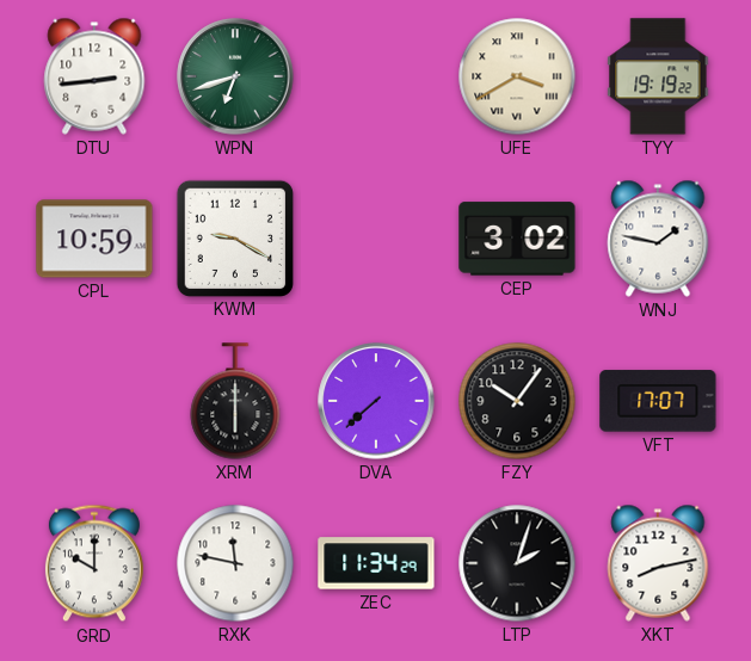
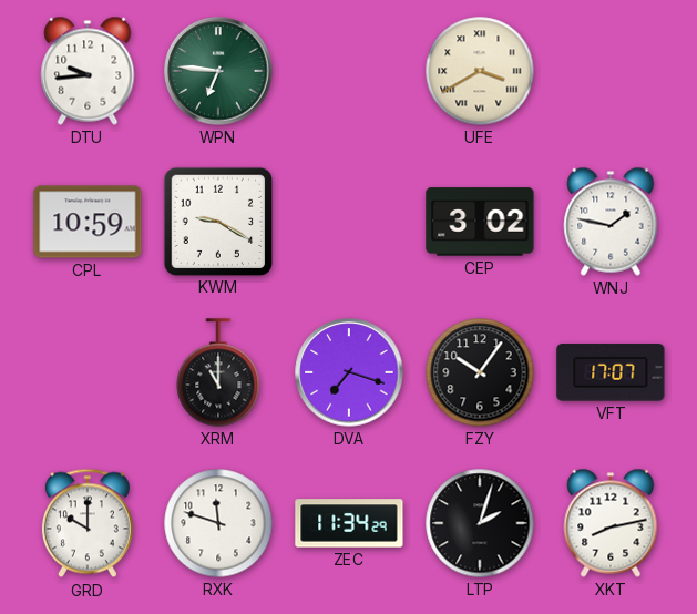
DTU: 2:44 -> 9:44 (88, 71)
WPN: 6:42 -> 6:46 (218, 71)
TYY: 19:19 -> none (658, 76)
XRM: 6:00 -> 11:00 (218, 372)
DVA: 7:38 -> 7:18 (349, 372)
RXK: 11:47 -> 11:48 (218, 523)
